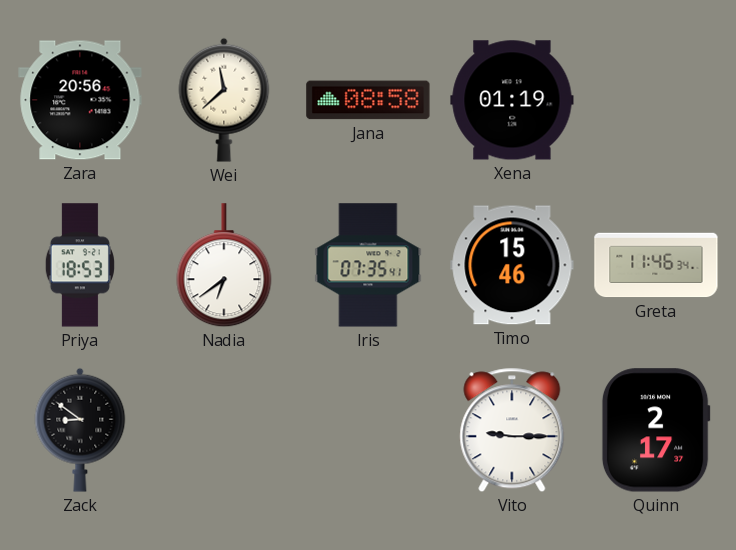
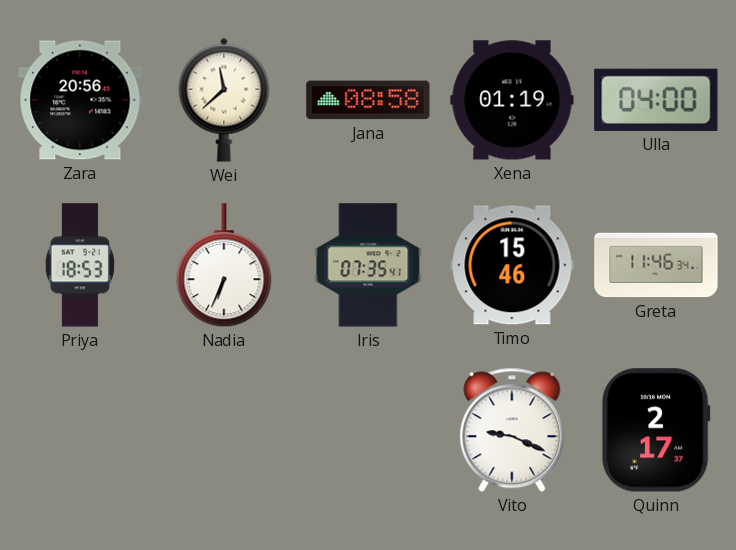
Ulla: none -> 04:00 (656, 100)
Nadia: 6:39 -> 6:34 (224, 266)
Zack: 8:51 -> none (80, 430)
Vito: 9:15 -> 9:19 (512, 430)
